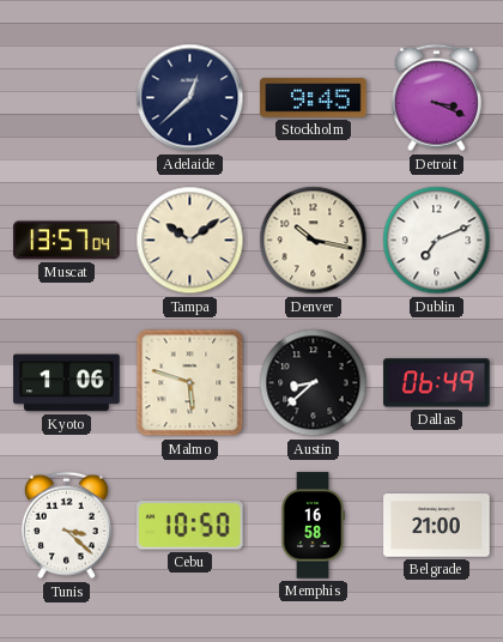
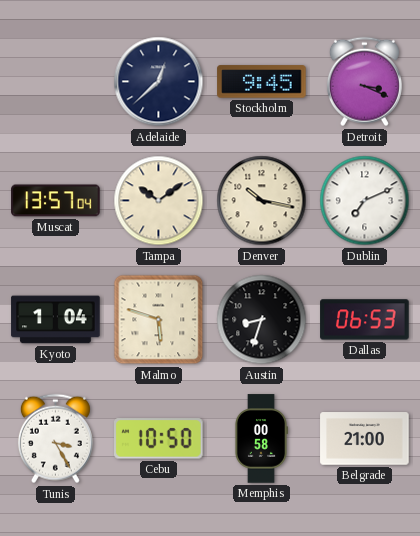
Kyoto: 1:06 -> 1:04 (56, 320)
Austin: 8:38 -> 8:33 (262, 320)
Dallas: 06:49 -> 06:53 (365, 320)
Tunis: 3:22 -> 3:25 (55, 439)
Memphis: 16:58 -> 00:58 (260, 439)
